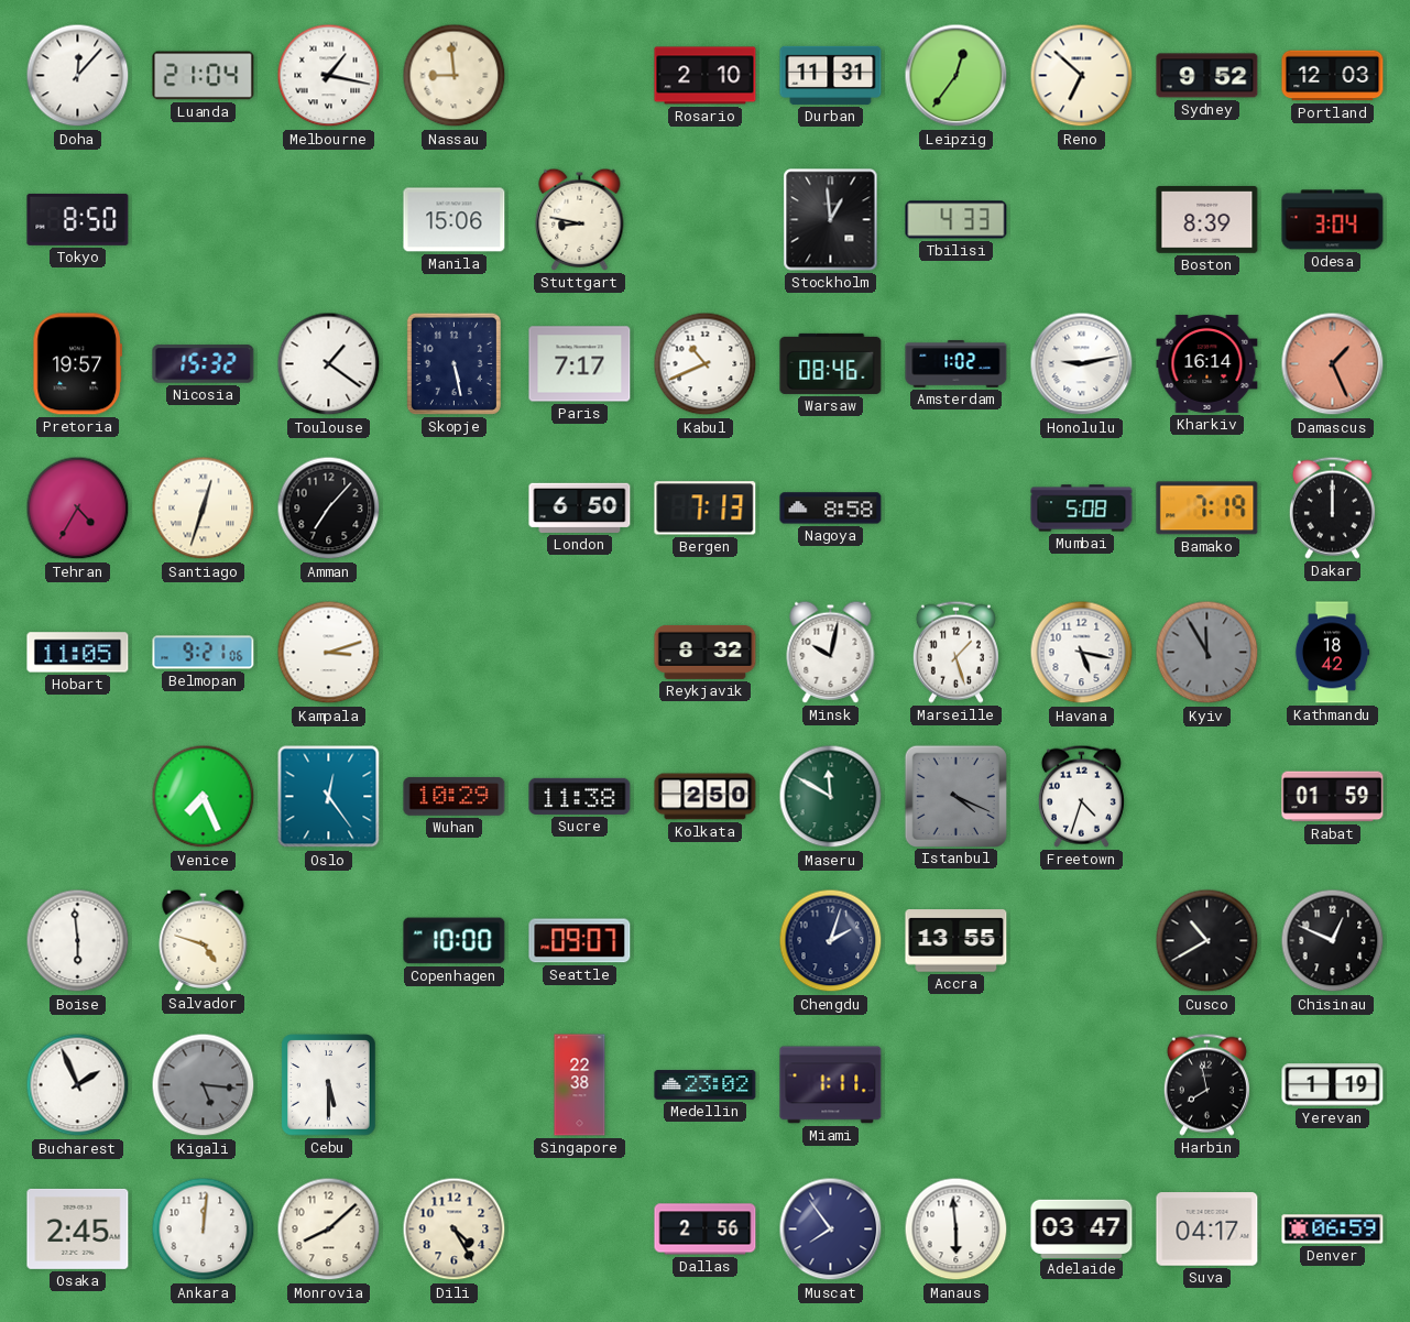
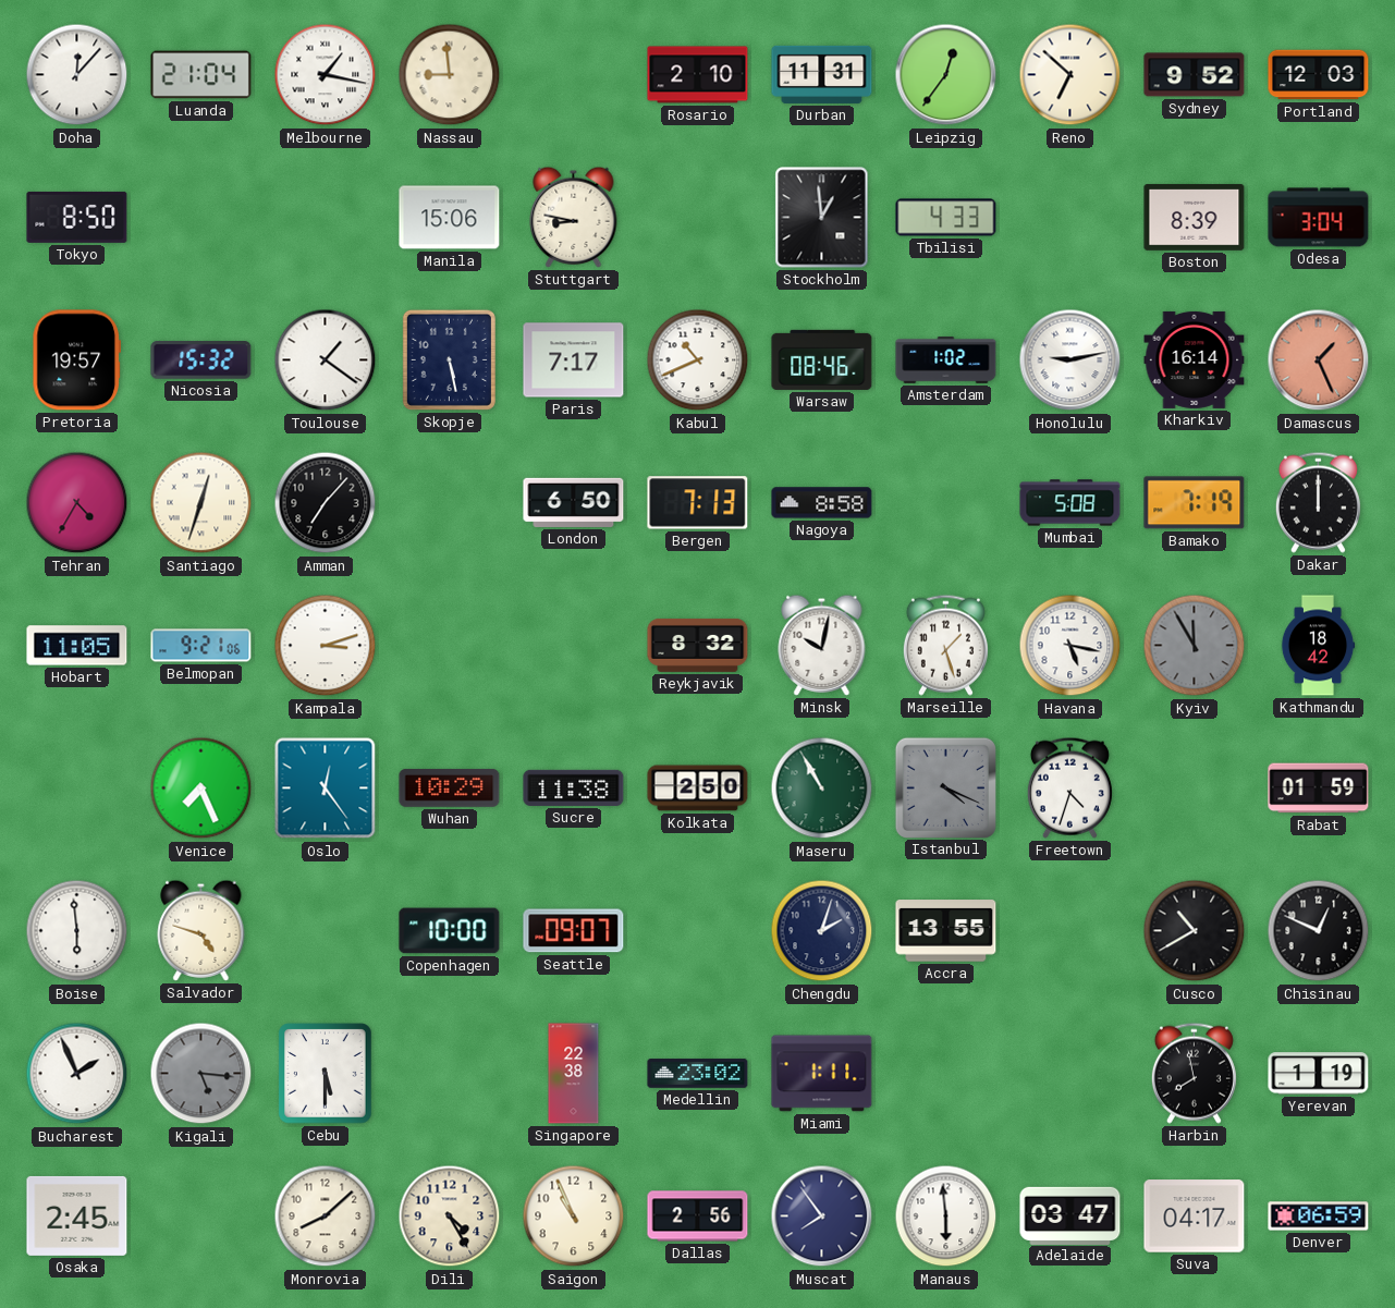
Maseru: 11:50 -> 10:55 (822, 789)
Ankara: 12:01 -> none (204, 1230)
Saigon: none -> 10:56 (574, 1217)
